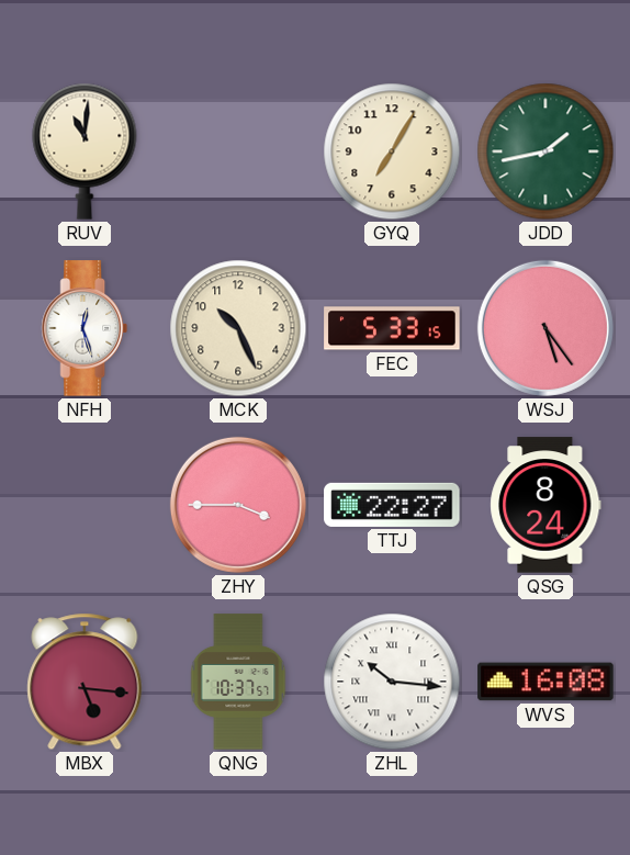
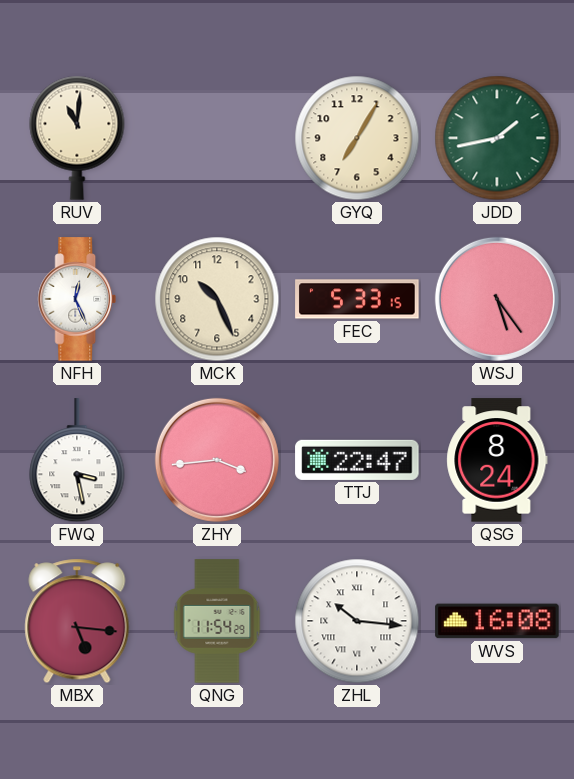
NFH: 12:27 -> 12:26 (77, 299)
FWQ: none -> 3:28 (77, 461)
ZHY: 3:45 -> 3:44 (217, 460)
TTJ: 22:27 -> 22:47 (357, 460)
QNG: 10:37 -> 11:54 (217, 621)
